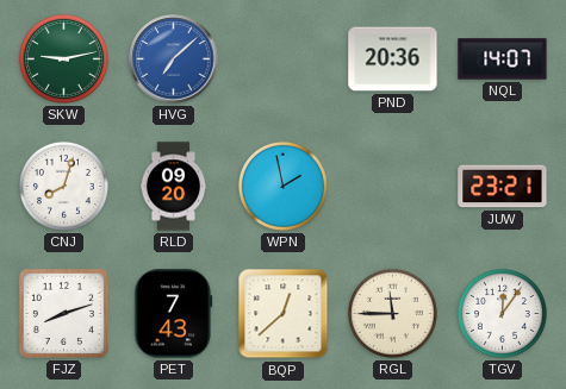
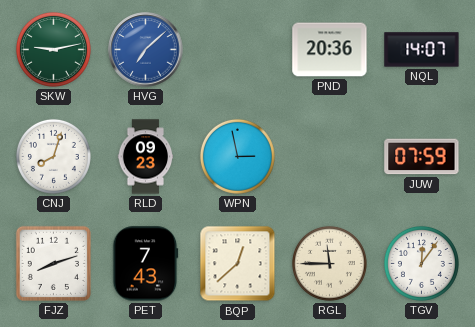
RLD: 09:20 -> 09:23 (146, 157)
WPN: 1:58 -> 2:58 (237, 156)
JUW: 23:21 -> 07:59 (422, 157)
